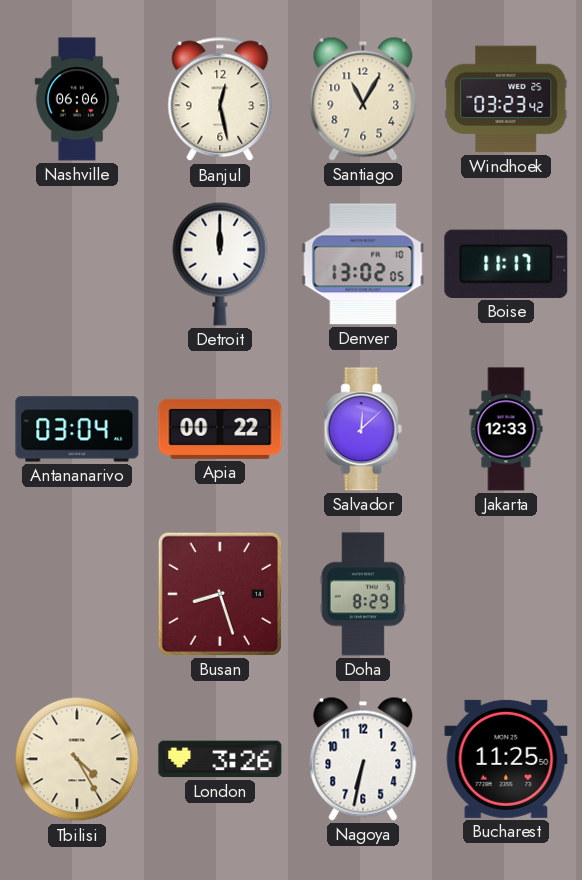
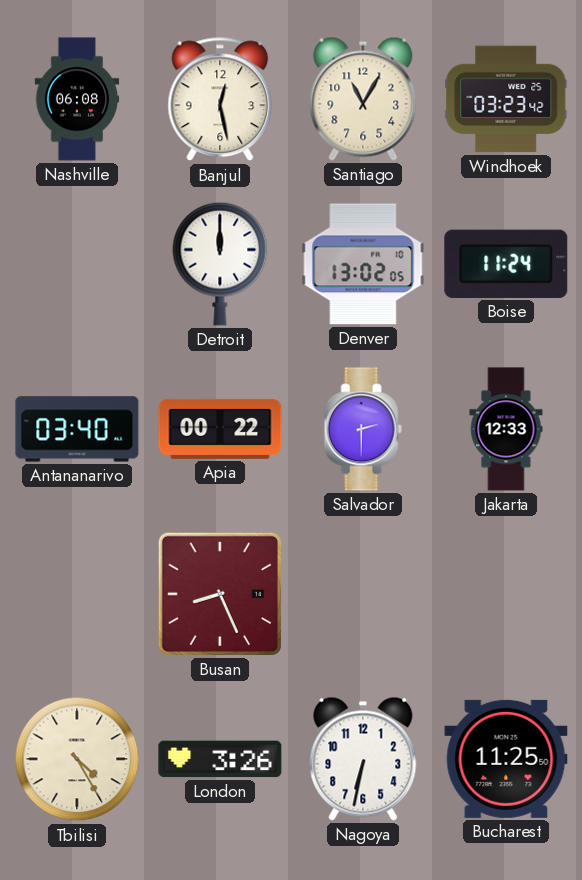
Nashville: 06:06 -> 06:08 (77, 99)
Boise: 11:17 -> 11:24 (506, 264)
Antananarivo: 03:04 -> 03:40 (77, 429)
Salvador: 12:08 -> 2:30 (363, 429)
Busan: 8:27 -> 8:26 (220, 594)
Doha: 8:29 -> none (363, 594)
